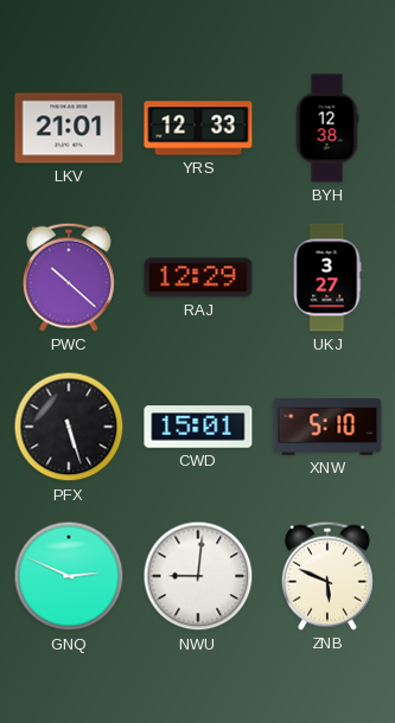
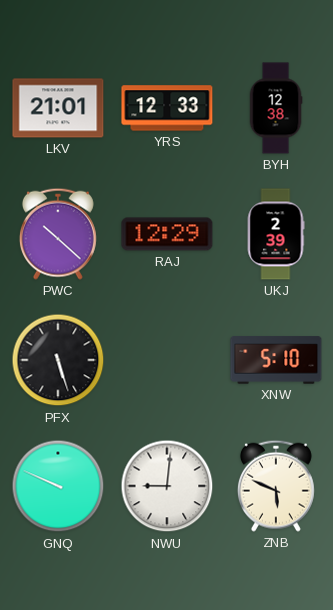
UKJ: 3:27 -> 2:39 (276, 234)
CWD: 15:01 -> none (198, 427)
GNQ: 2:49 -> 9:49 (58, 486)
